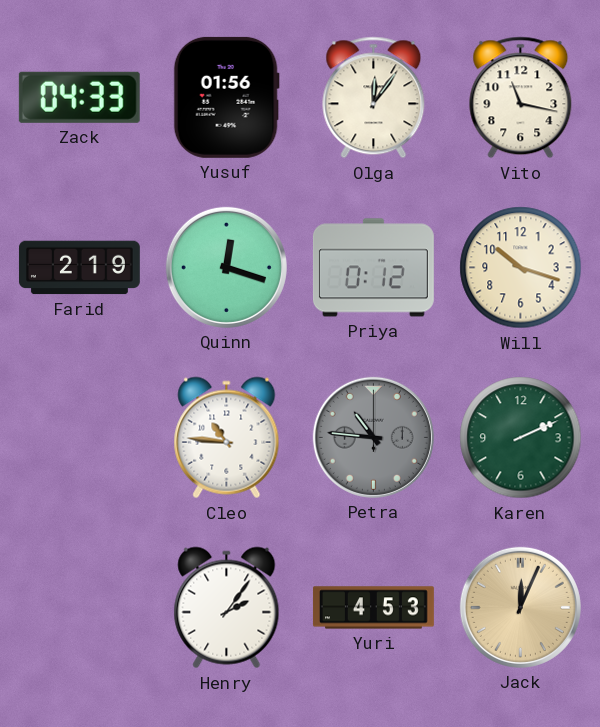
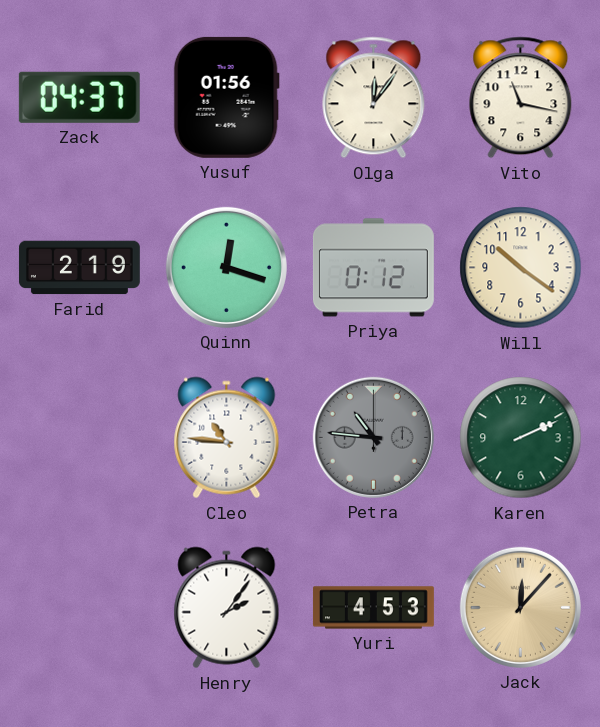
Zack: 04:33 -> 04:37 (79, 97)
Will: 10:18 -> 10:21 (521, 268)
Jack: 12:04 -> 12:07 (520, 607)
